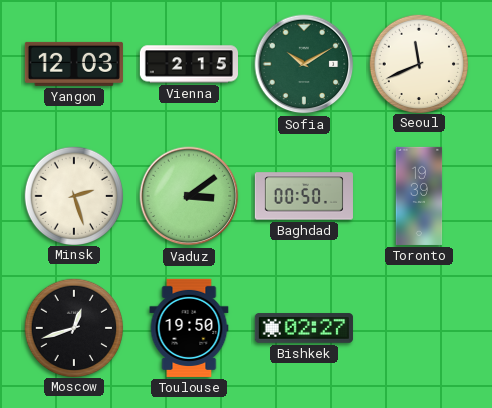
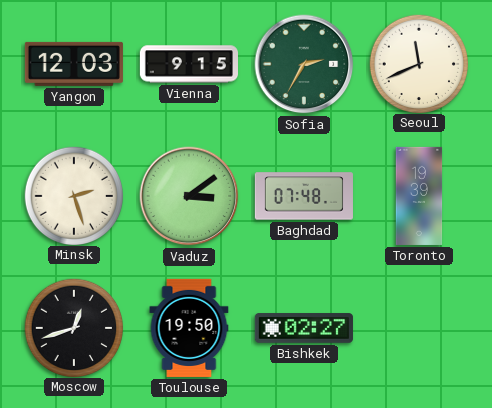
Vienna: 2:15 -> 9:15 (188, 64)
Sofia: 10:10 -> 2:35 (304, 64)
Baghdad: 00:50 -> 07:48 (304, 196)
